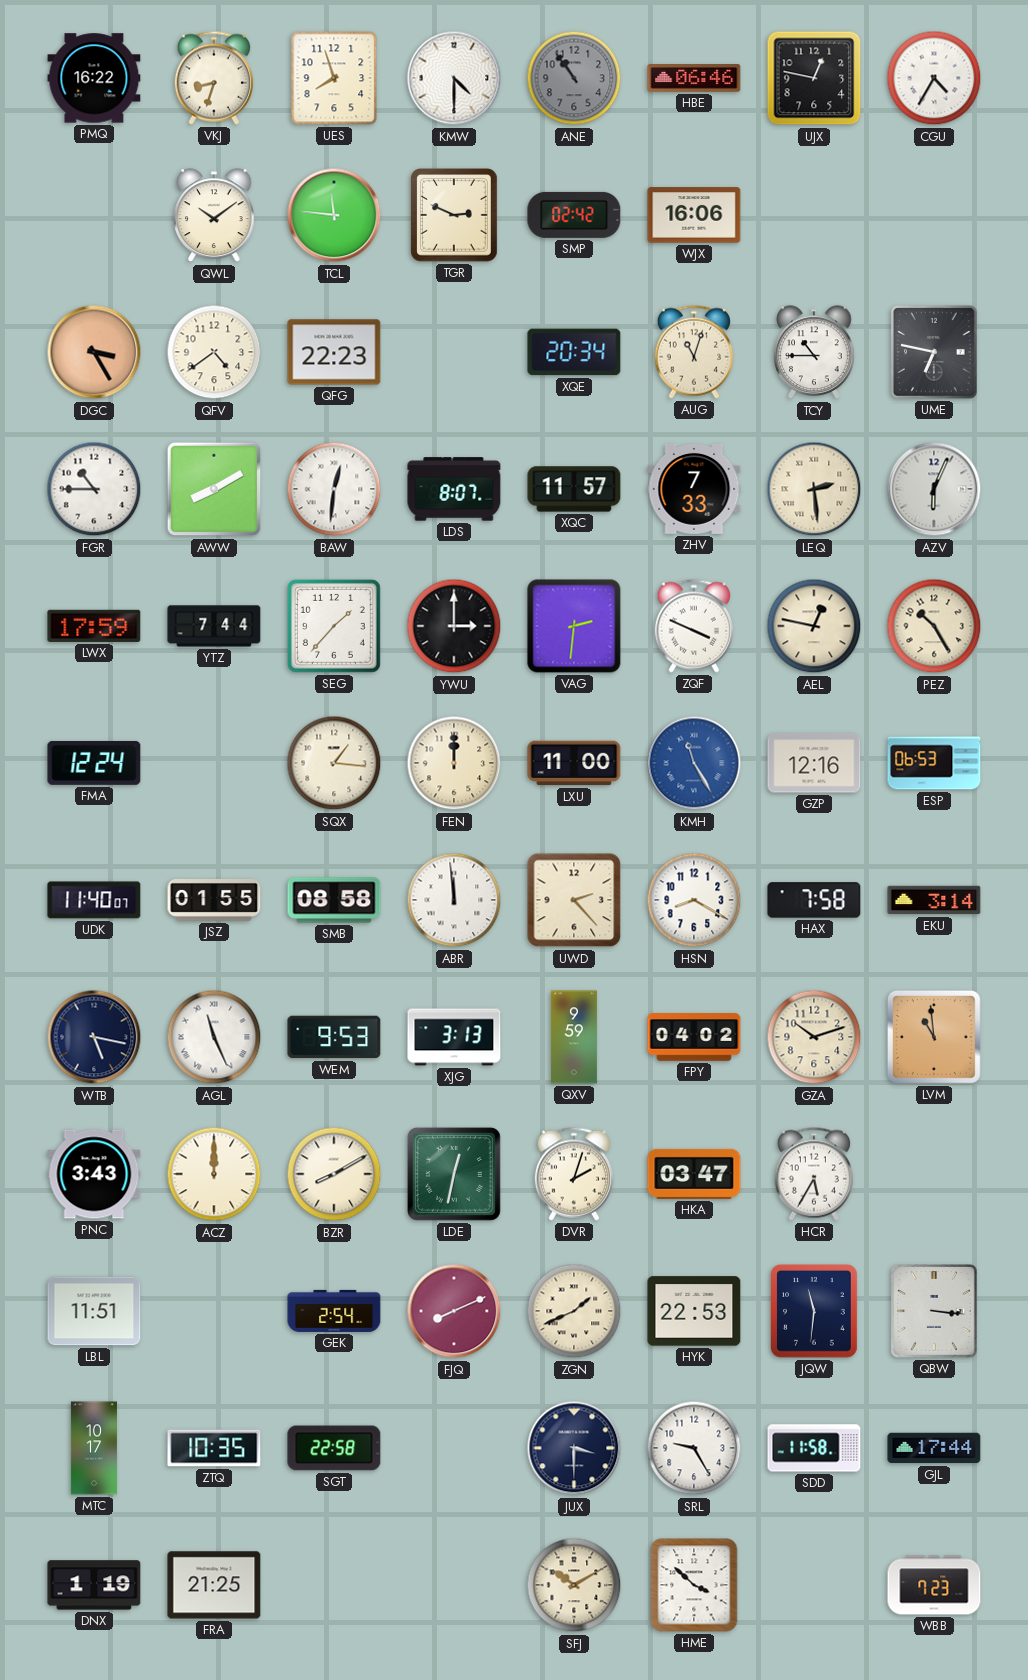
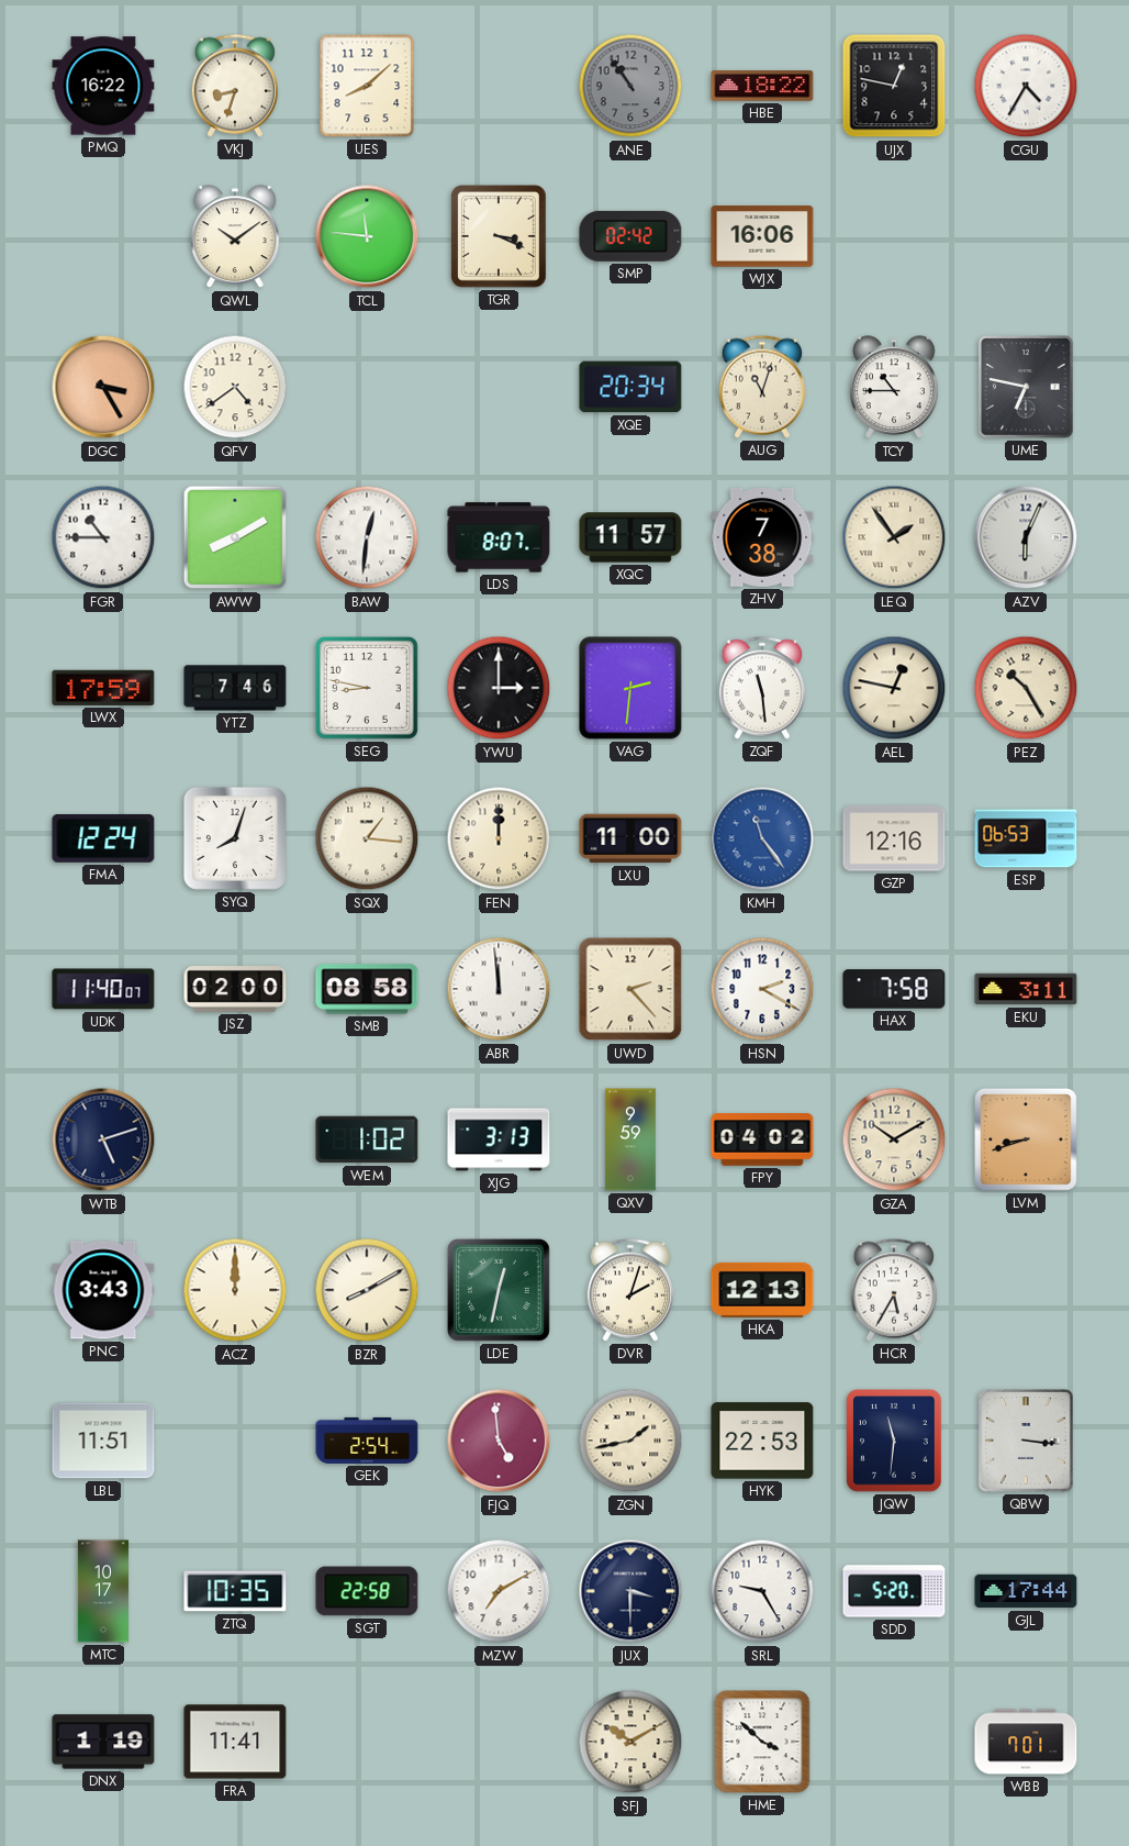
UES: 7:57 -> 8:08 (367, 86)
KMW: 4:30 -> none (454, 78)
HBE: 06:46 -> 18:22 (762, 86)
TGR: 2:49 -> 3:19 (500, 237)
QFG: 22:23 -> none (334, 352)
ZHV: 7:33 -> 7:38 (762, 537)
LEQ: 2:29 -> 1:54 (894, 537)
YTZ: 7:44 -> 7:46 (235, 688)
SEG: 1:37 -> 8:47 (367, 688)
ZQF: 3:49 -> 11:29 (762, 688)
SYQ: none -> 8:03 (235, 838)
KMH: 11:25 -> 11:24 (762, 838)
JSZ: 01:55 -> 02:00 (235, 990)
HSN: 8:20 -> 2:20 (762, 989)
EKU: 3:14 -> 3:11 (1026, 989)
WTB: 5:17 -> 5:12 (103, 1139)
AGL: 11:26 -> none (214, 1037)
WEM: 9:53 -> 1:02 (367, 1139)
GZA: 10:12 -> 10:10 (894, 1139)
LVM: 10:59 -> 8:42 (1026, 1139)
HKA: 03:47 -> 12:13 (762, 1290)
FJQ: 8:11 -> 4:59 (499, 1441)
ZGN: 1:41 -> 1:43 (630, 1441)
MZW: none -> 7:10 (499, 1591)
SDD: 11:58 -> 5:20 (894, 1591)
FRA: 21:25 -> 11:41 (235, 1742)
WBB: 7:23 -> 7:01 (1026, 1742)
